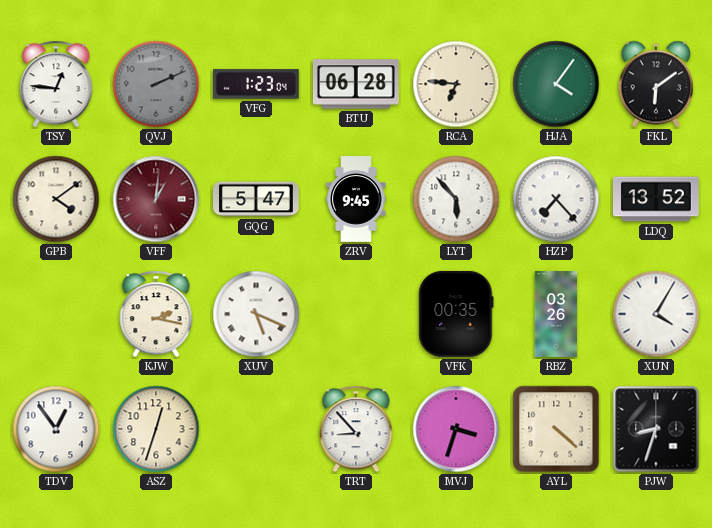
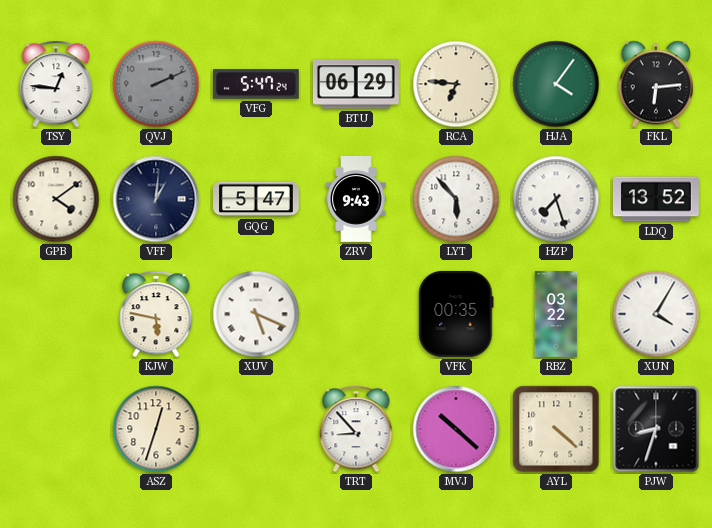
VFG: 1:23 -> 5:47 (256, 84)
BTU: 06:28 -> 06:29 (356, 84)
FKL: 6:09 -> 6:14 (656, 84)
VFF dial: burgundy -> navy (156, 199)
ZRV: 9:45 -> 9:43 (356, 199)
HZP: 7:23 -> 7:27 (556, 199)
KJW: 2:17 -> 5:47 (156, 314)
RBZ: 03:26 -> 03:22 (556, 314)
TDV: 12:54 -> none (56, 429)
MVJ: 3:33 -> 10:22 (456, 429)
